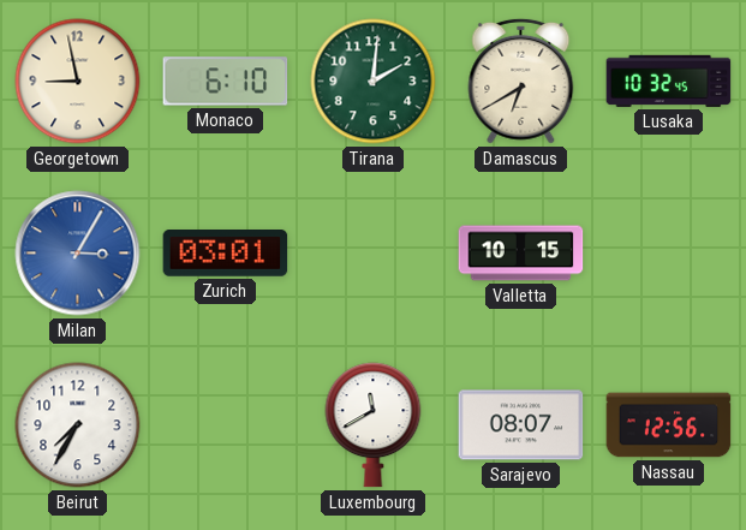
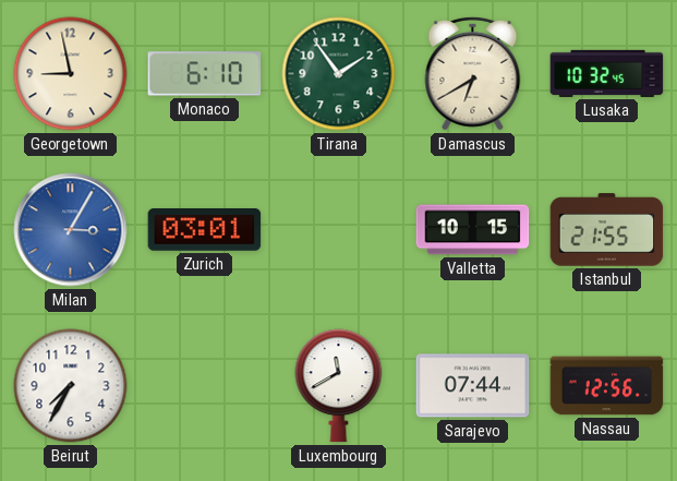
Tirana: 2:01 -> 1:54 (339, 74)
Istanbul: none -> 21:55 (607, 230)
Sarajevo: 08:07 -> 07:44 (473, 386)
